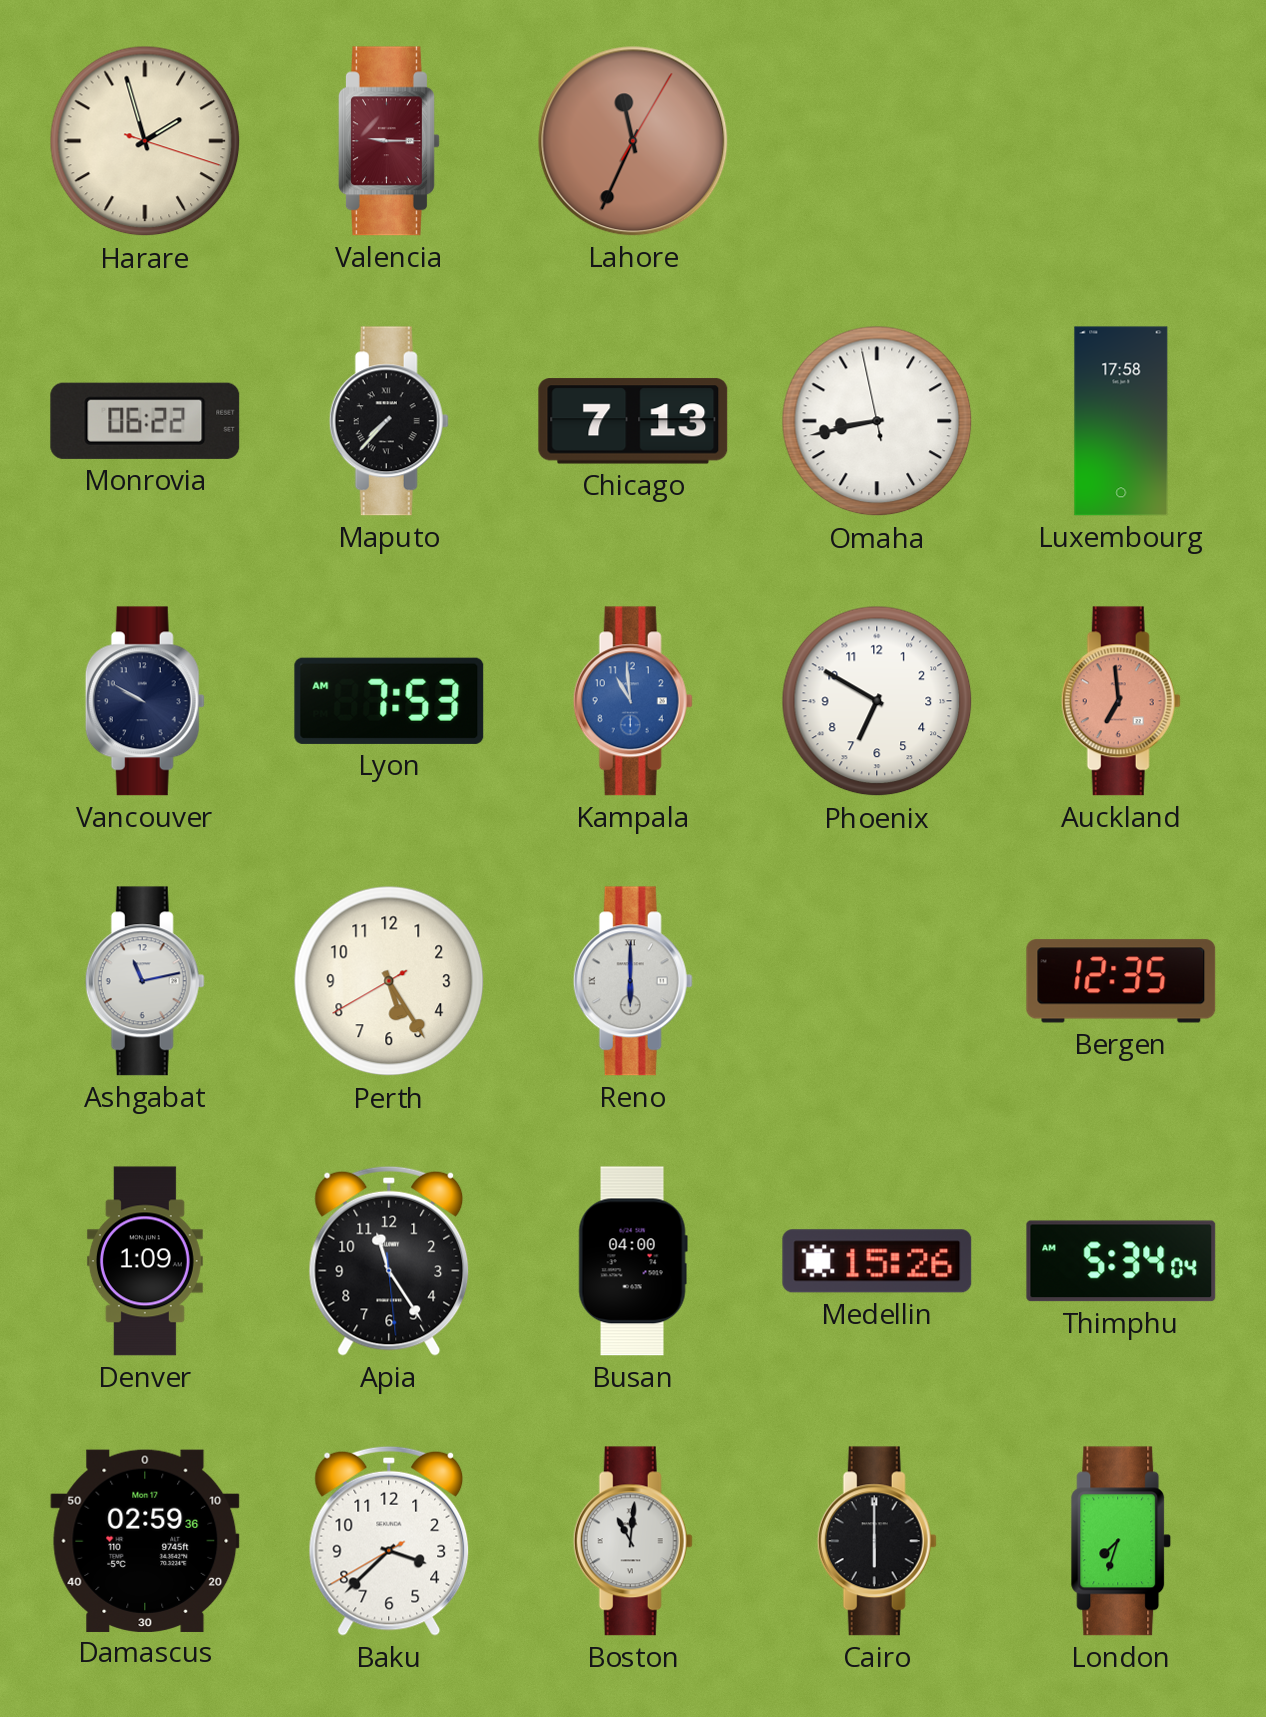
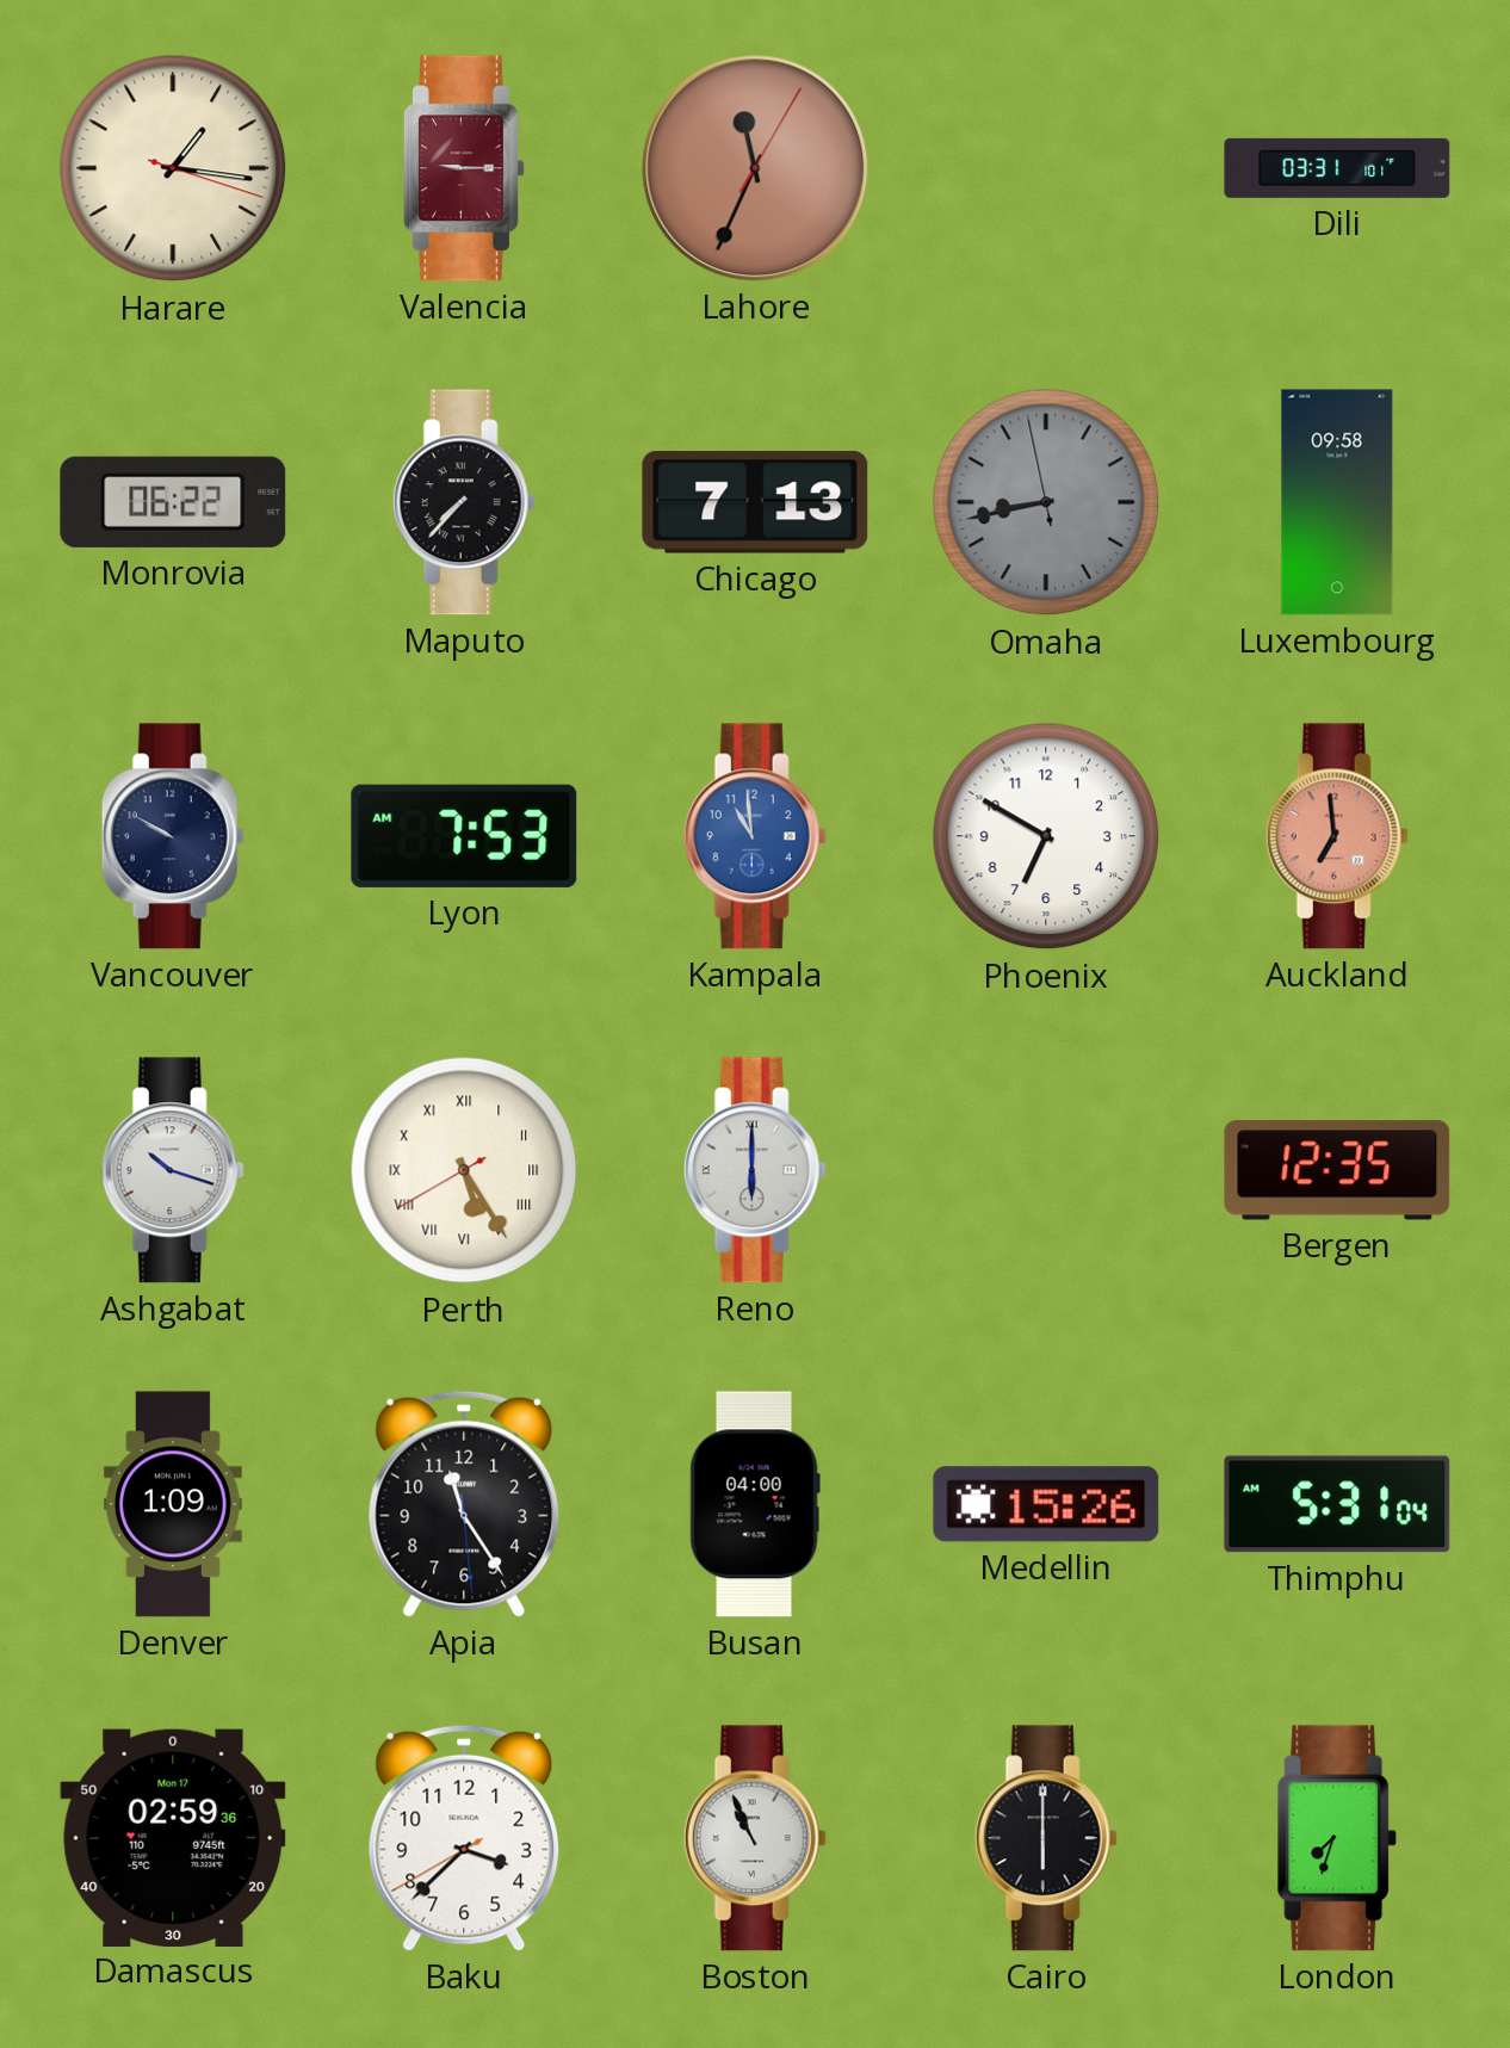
Harare: 1:57 -> 1:16 (173, 168)
Dili: none -> 03:31 (1337, 168)
Omaha dial: white -> grey (1046, 502)
Luxembourg: 17:58 -> 09:58 (1337, 502)
Ashgabat: 11:13 -> 10:18 (173, 1170)
Perth numerals: Arabic -> Roman (464, 1170)
Thimphu: 5:34 -> 5:31 (1337, 1504)
Boston: 11:01 -> 10:56 (755, 1838)
